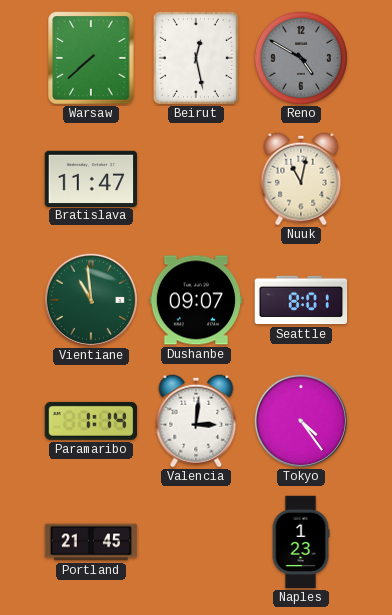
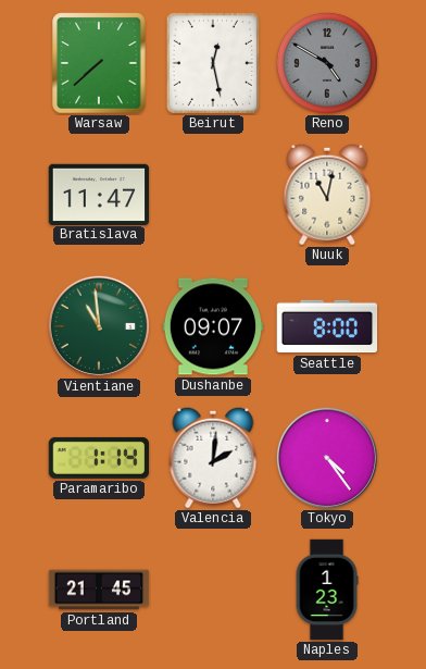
Seattle: 8:01 -> 8:00 (327, 326)
Valencia: 3:01 -> 2:01 (213, 458)
